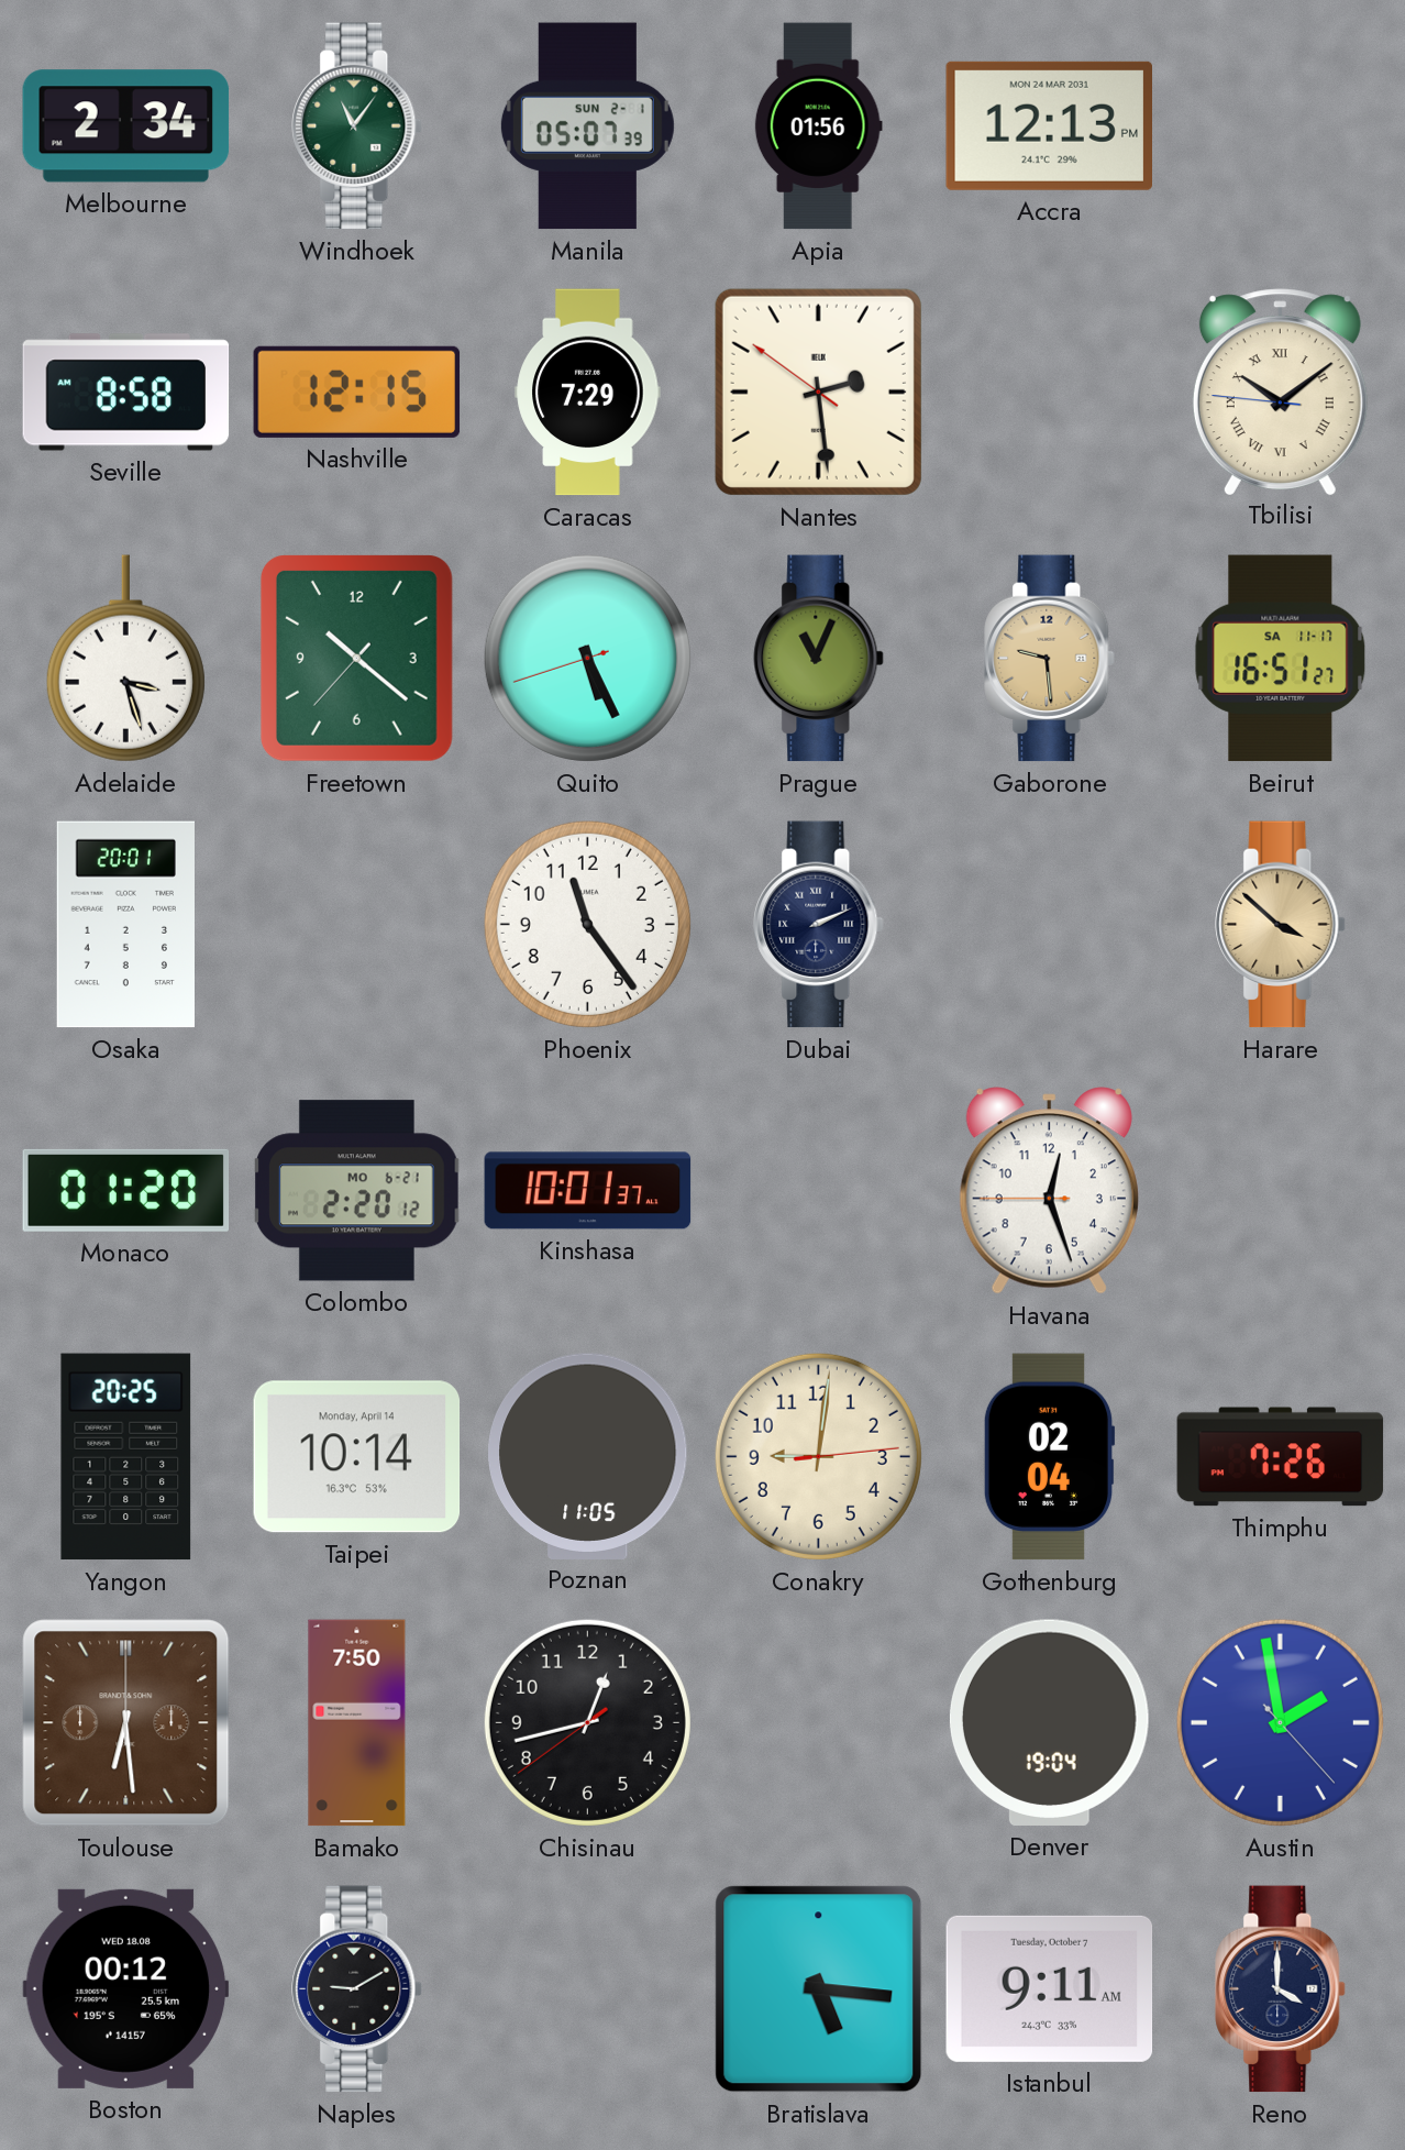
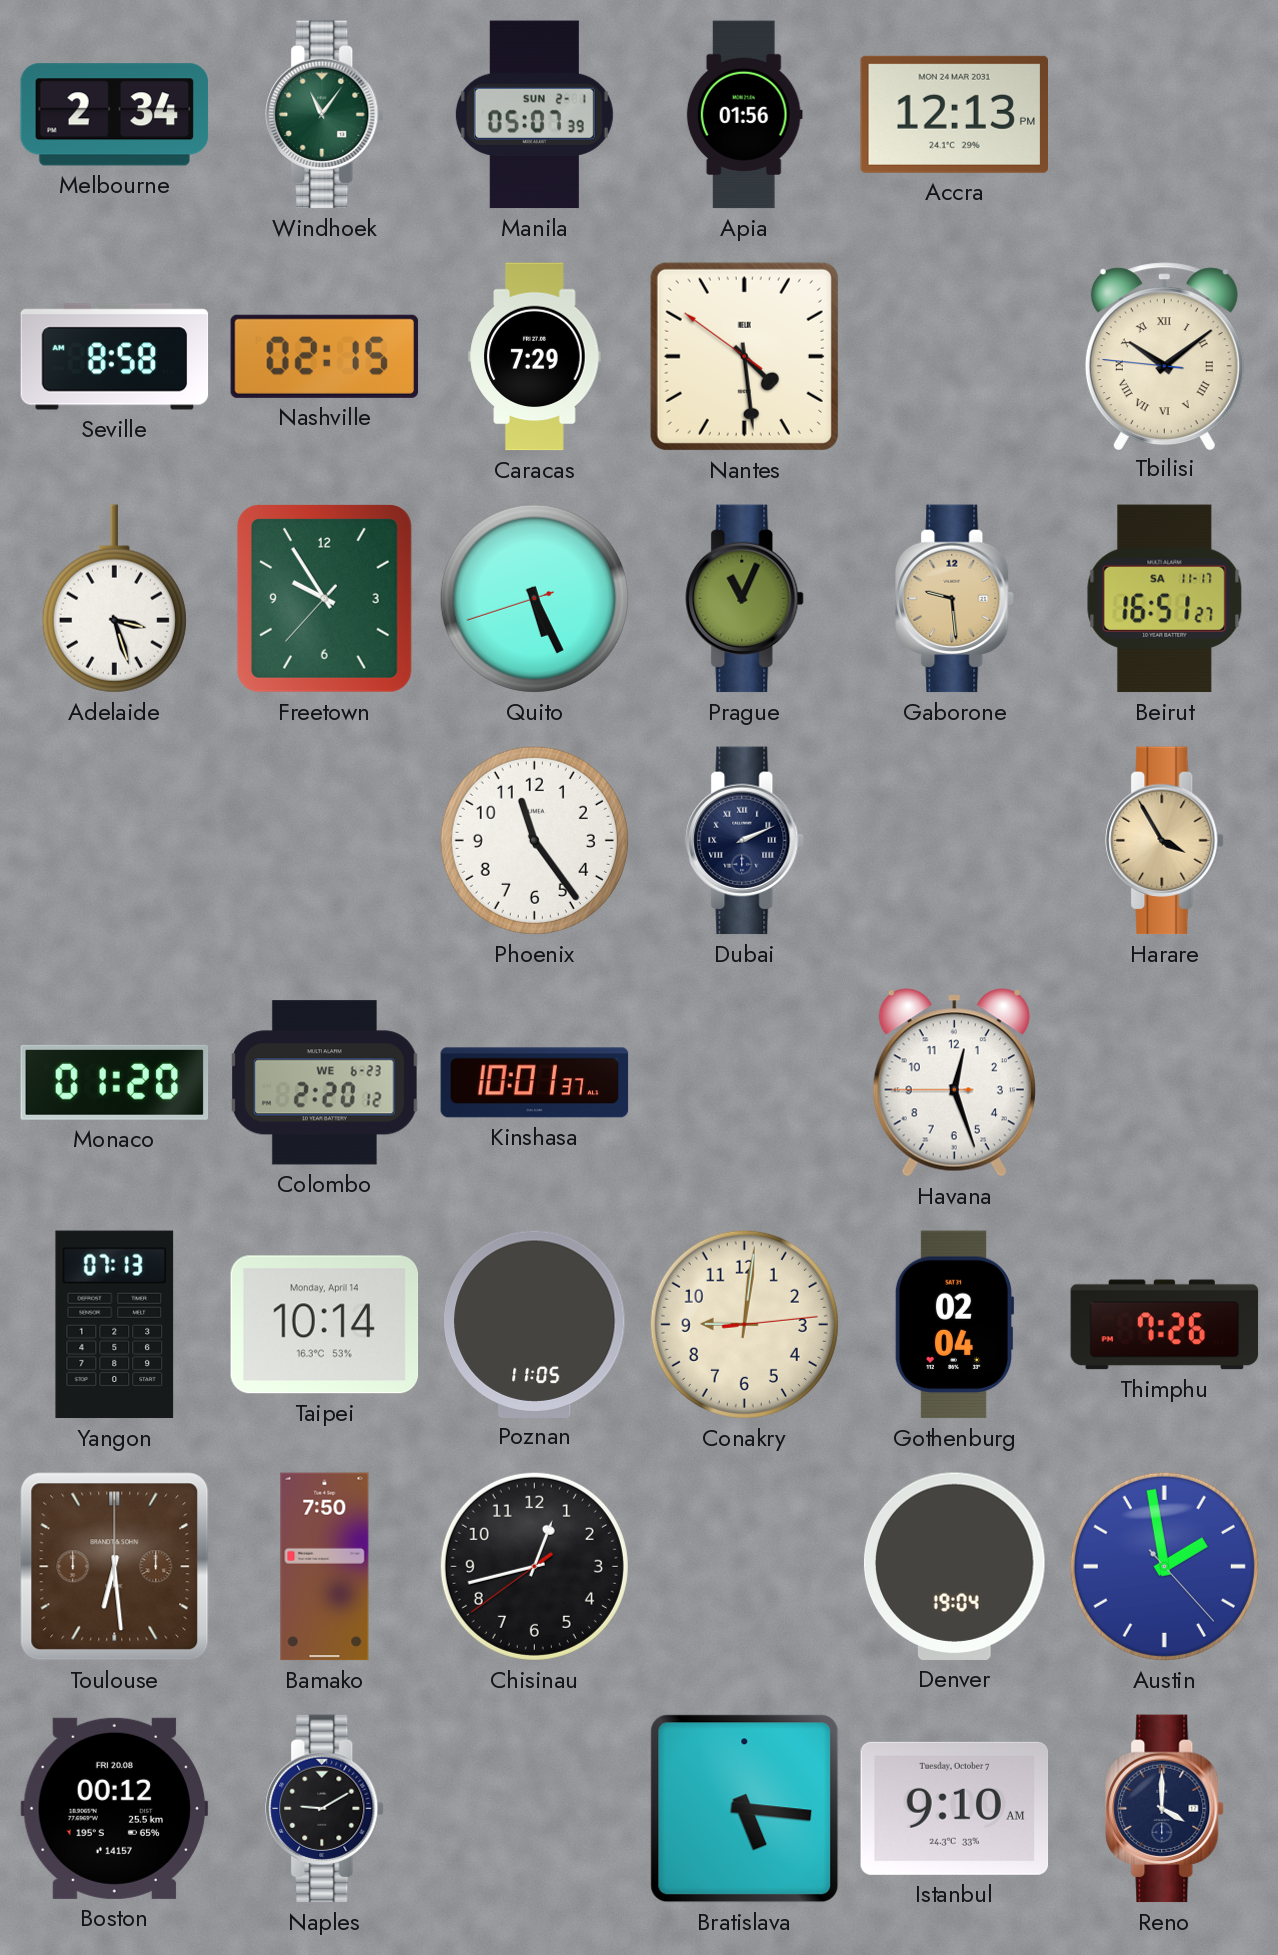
Nashville: 12:15 -> 02:15 (325, 356)
Nantes: 2:28 -> 4:28 (744, 356)
Freetown: 10:21 -> 9:54 (324, 598)
Osaka: 20:01 -> none (125, 925)
Harare: 3:52 -> 3:55 (1165, 841)
Colombo date: MO 6-21 -> WE 6-23 (325, 1083)
Yangon: 20:25 -> 07:13 (115, 1325)
Boston date: WED 18.08 -> FRI 20.08 (115, 1808)
Istanbul: 9:11 -> 9:10 (955, 1808)
